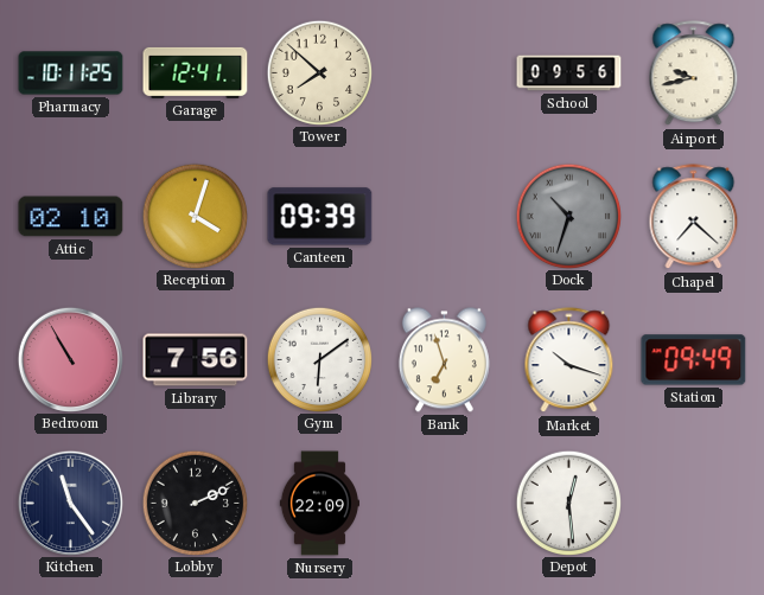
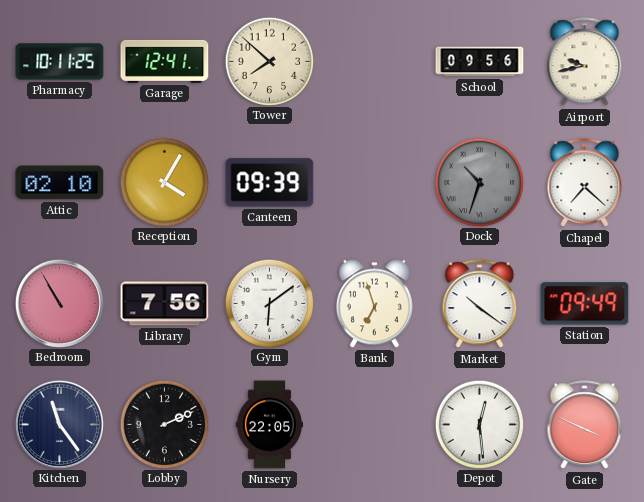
Reception: 4:03 -> 4:05 (164, 182)
Market: 10:18 -> 10:21 (480, 304)
Nursery: 22:09 -> 22:05 (269, 425)
Gate: none -> 3:49 (585, 425)
